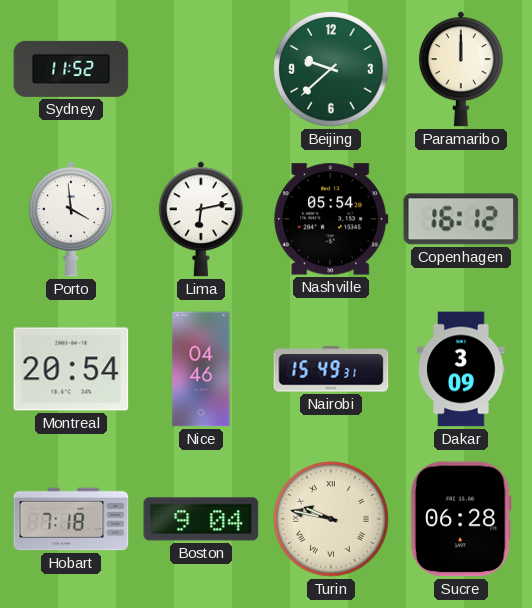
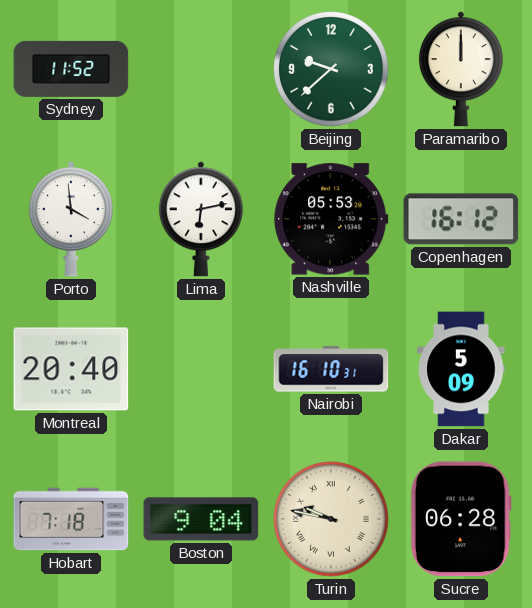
Nashville: 05:54 -> 05:53 (331, 219)
Montreal: 20:54 -> 20:40 (71, 369)
Nice: 04:46 -> none (201, 369)
Nairobi: 15:49 -> 16:10 (331, 369)
Dakar: 3:09 -> 5:09 (461, 369)
